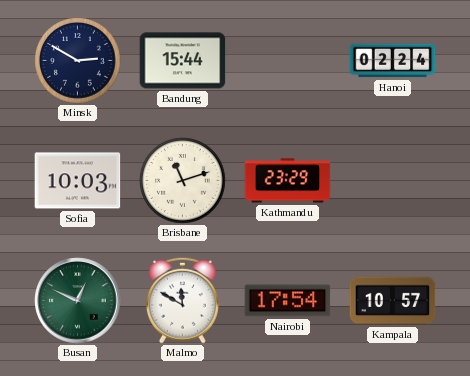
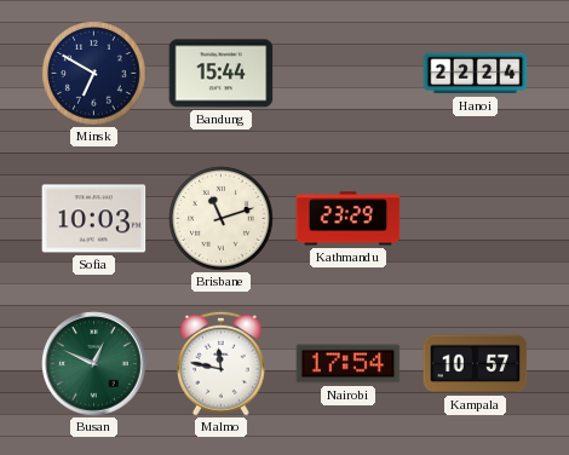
Minsk: 2:50 -> 6:50 (94, 74)
Hanoi: 02:24 -> 22:24 (476, 74)
Malmo: 11:50 -> 11:47 (220, 363)
